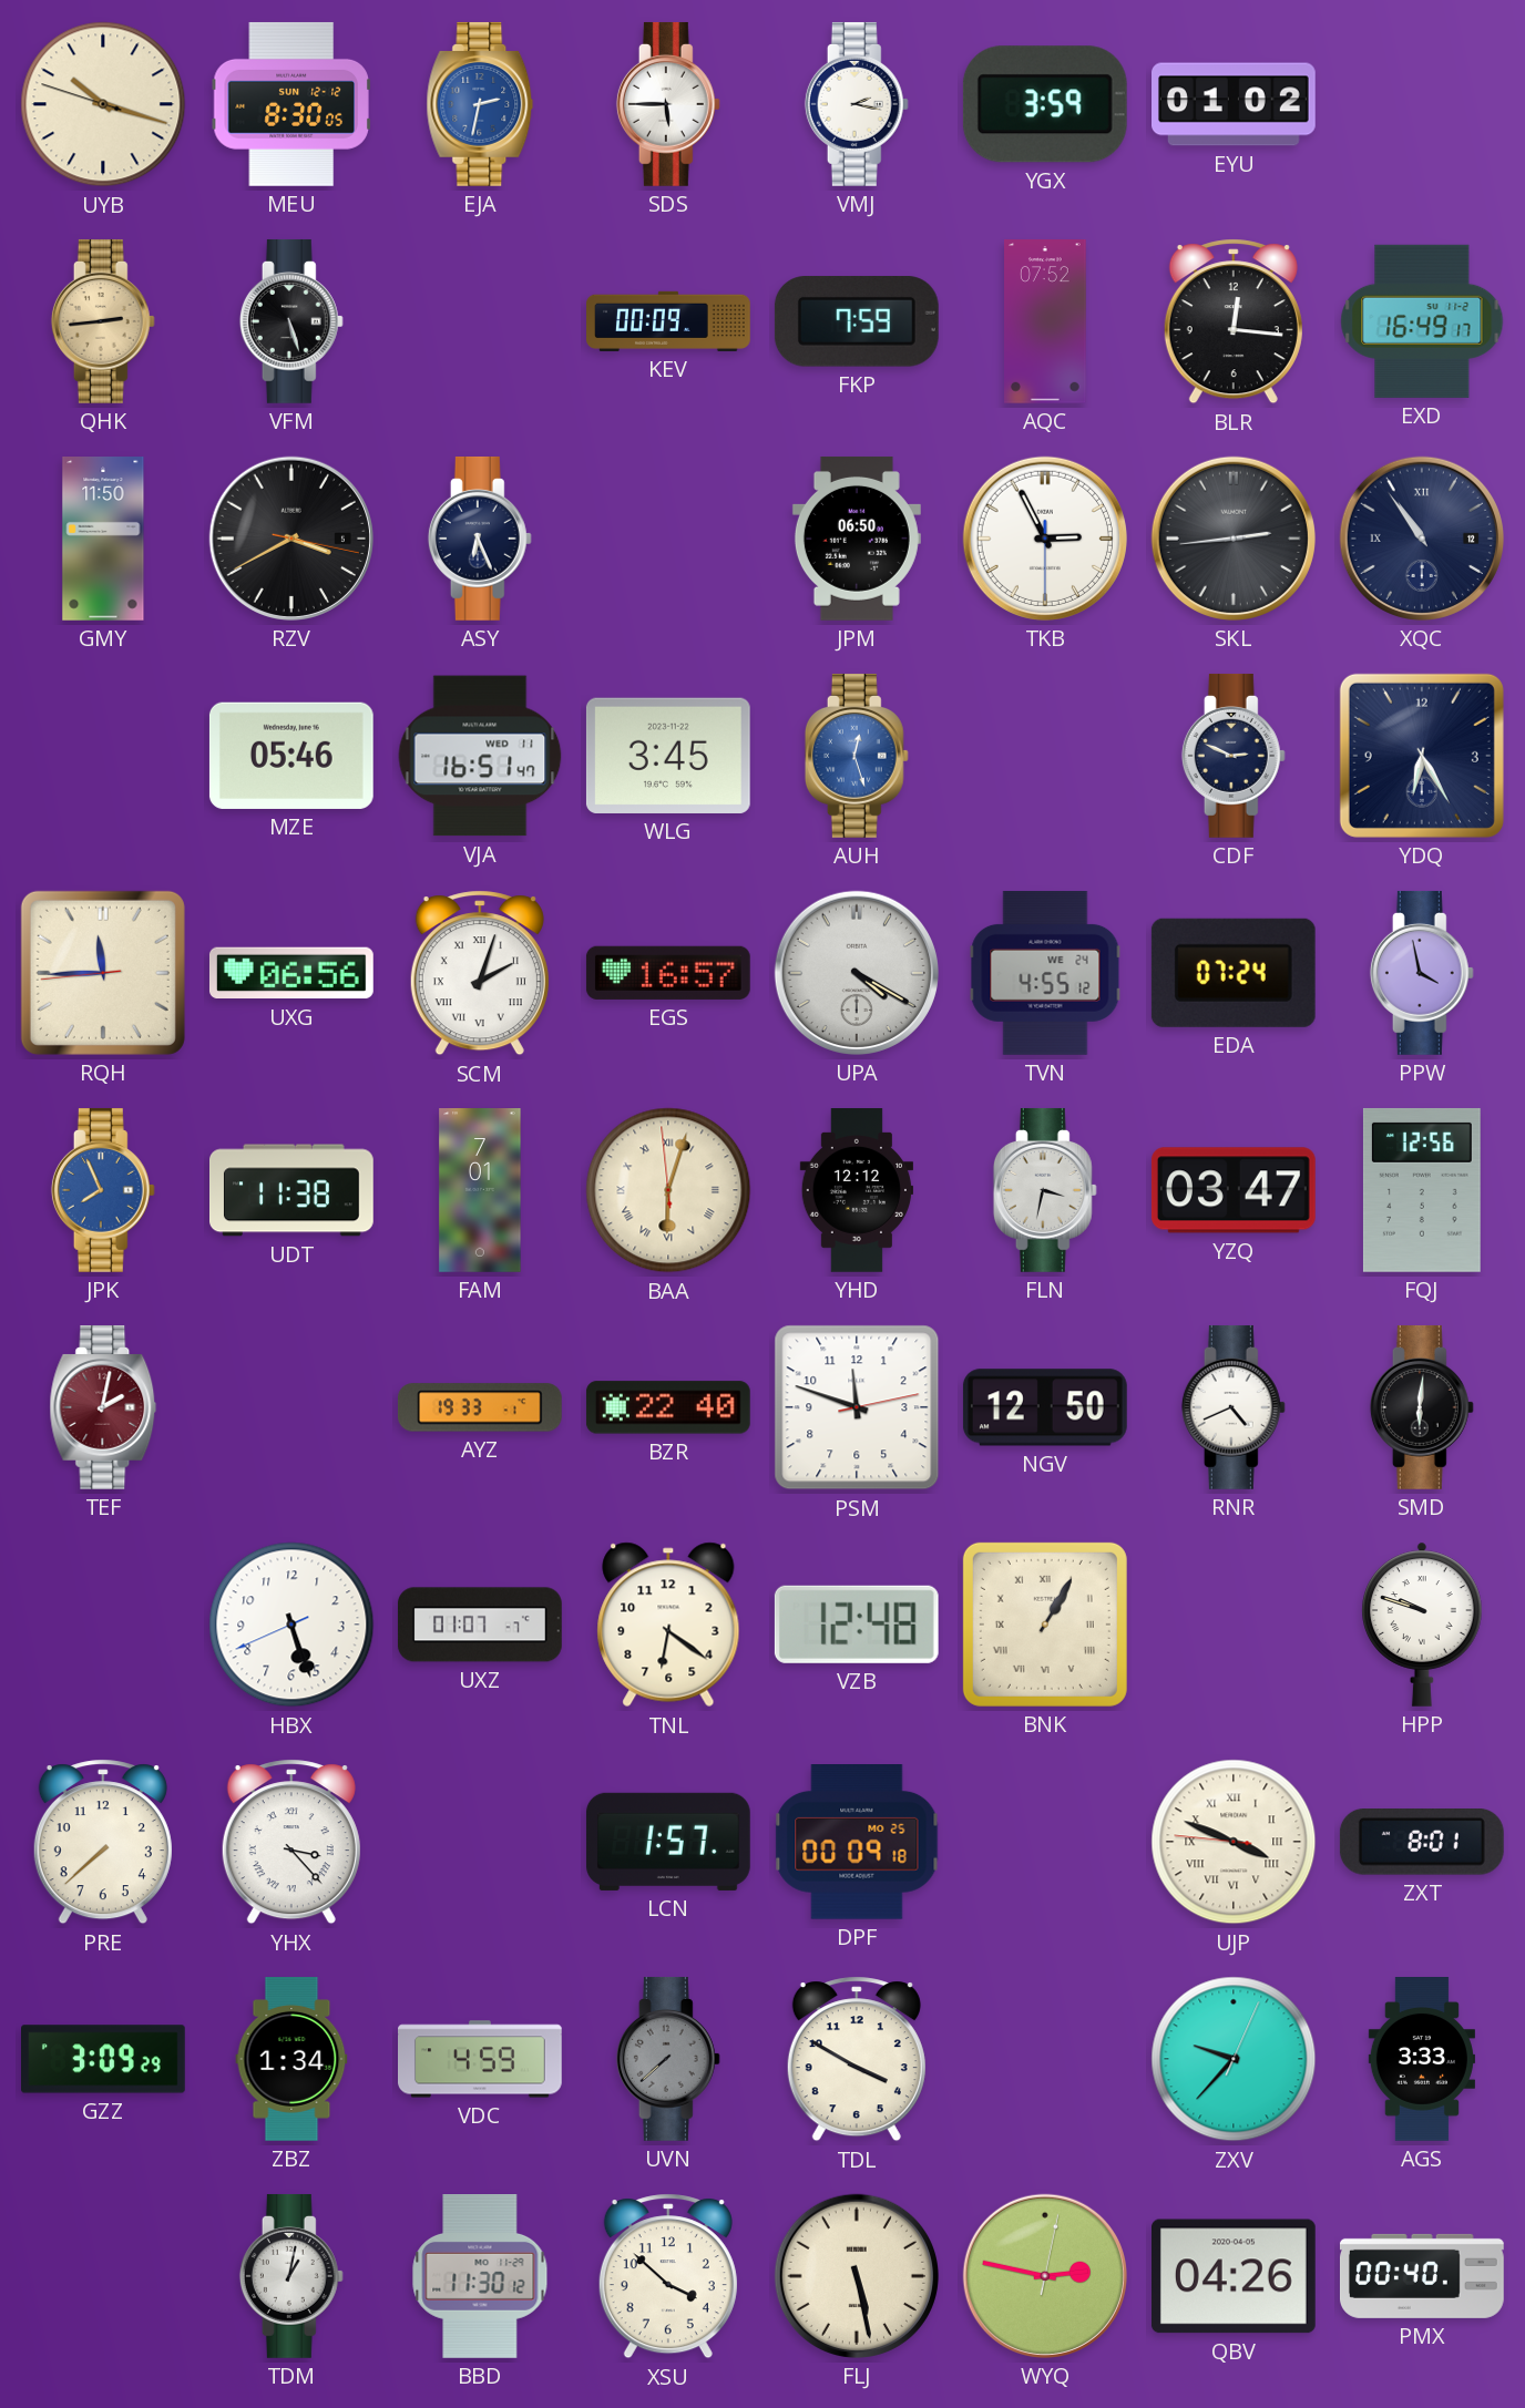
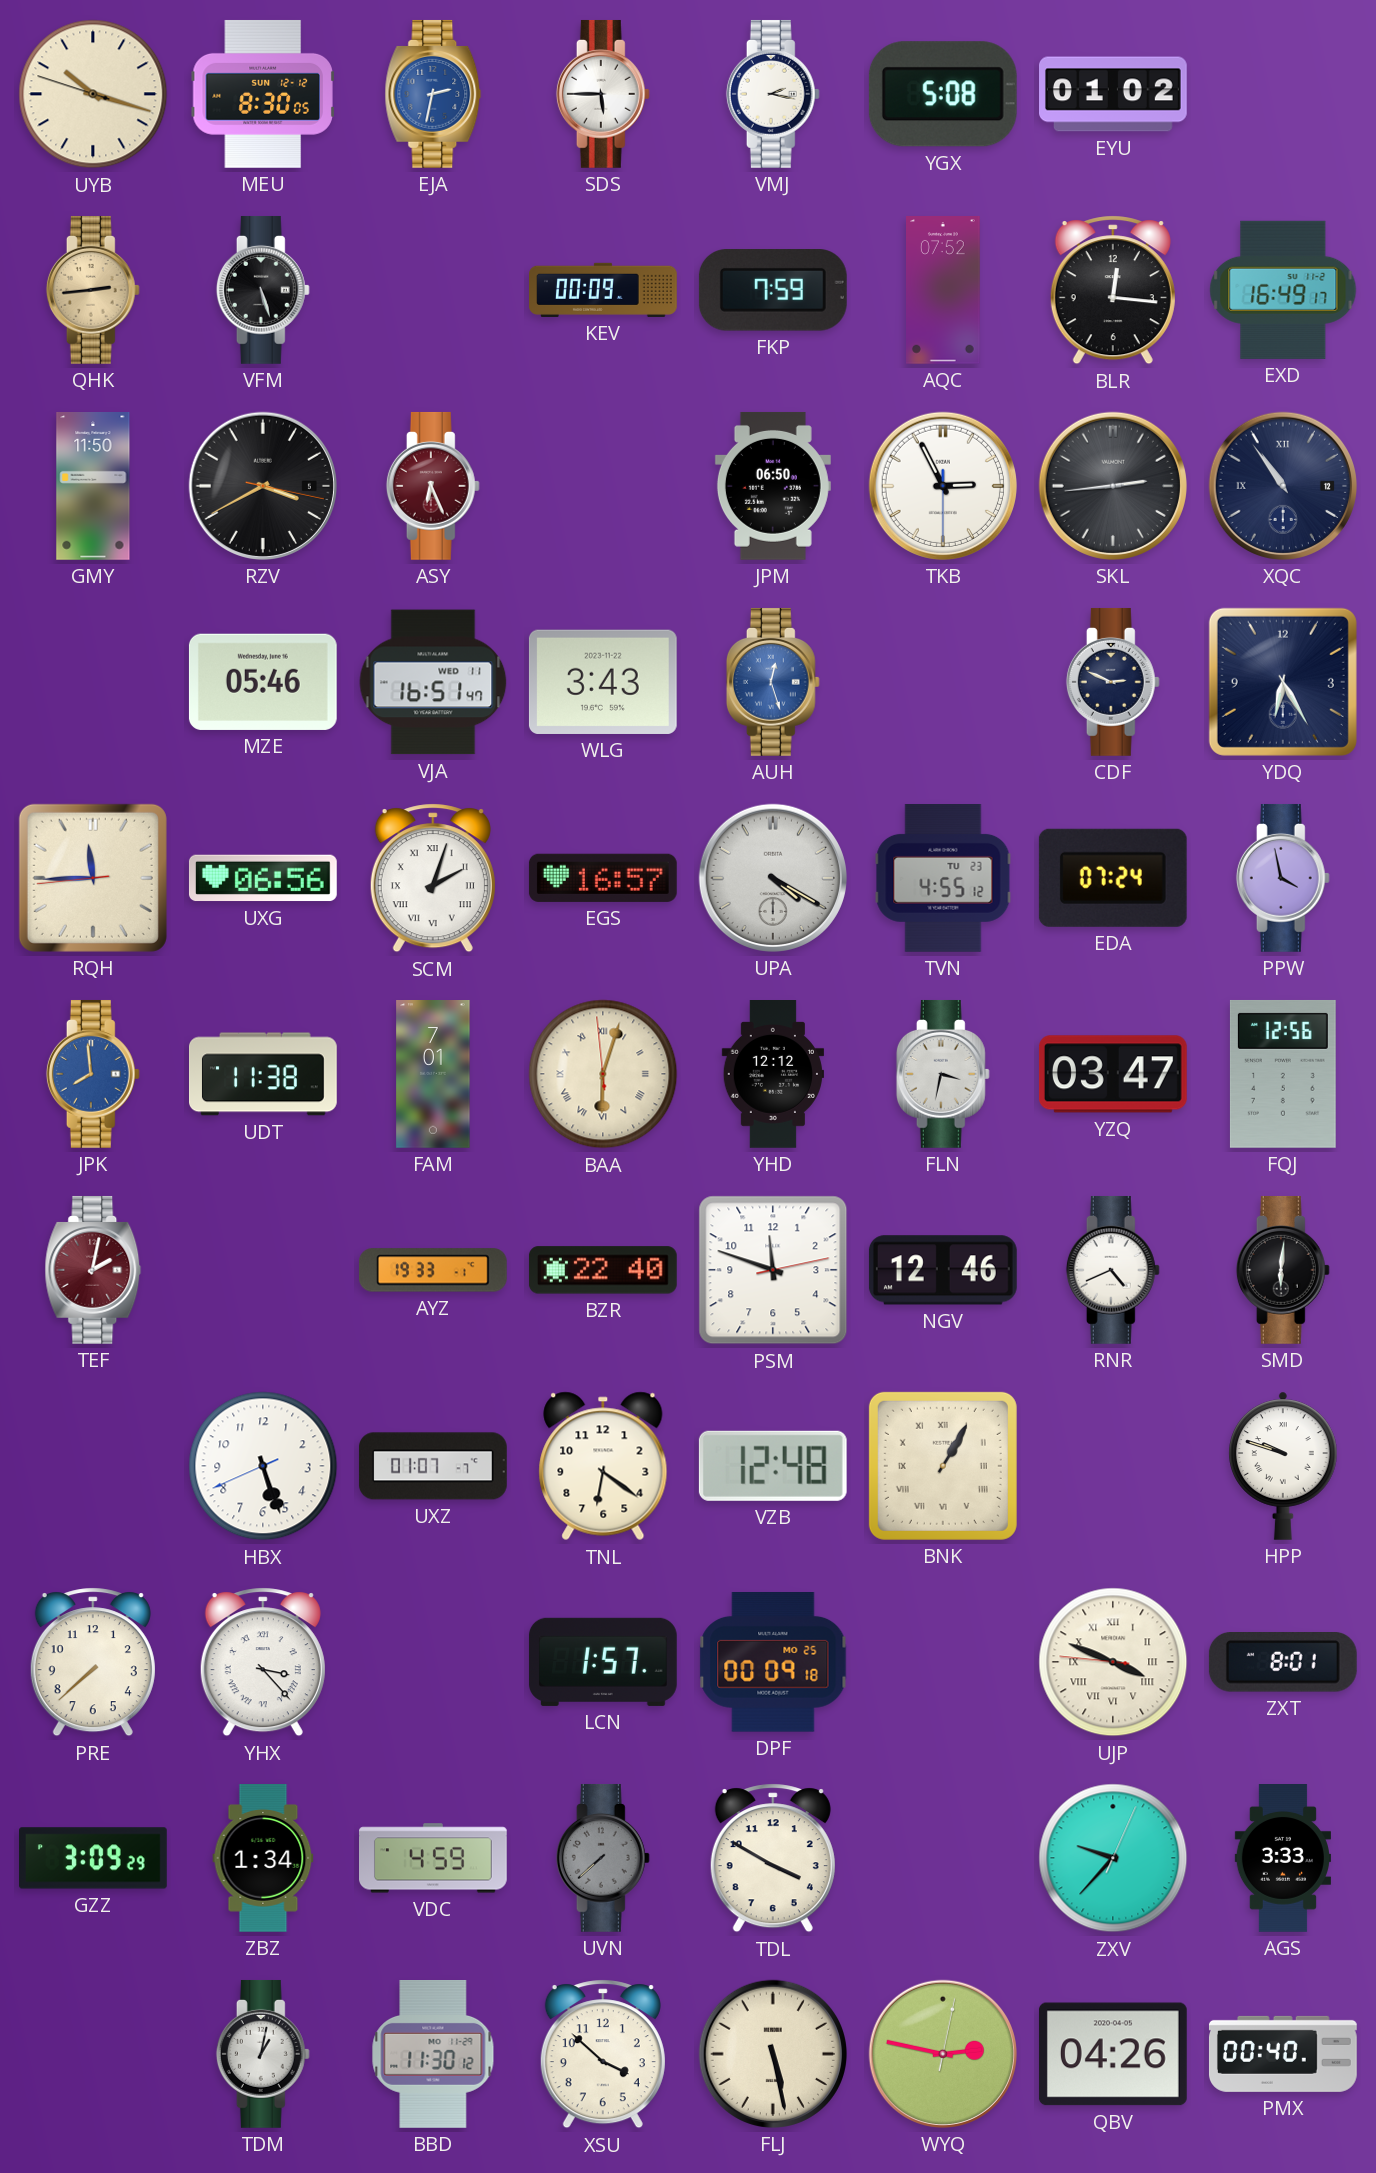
YGX: 3:59 -> 5:08 (943, 94)
ASY dial: navy -> burgundy (433, 486)
WLG: 3:45 -> 3:43 (603, 682)
TVN date: WE 24 -> TU 23 (943, 879)
JPK: 7:56 -> 7:59 (93, 1074)
NGV: 12:50 -> 12:46 (943, 1270)
